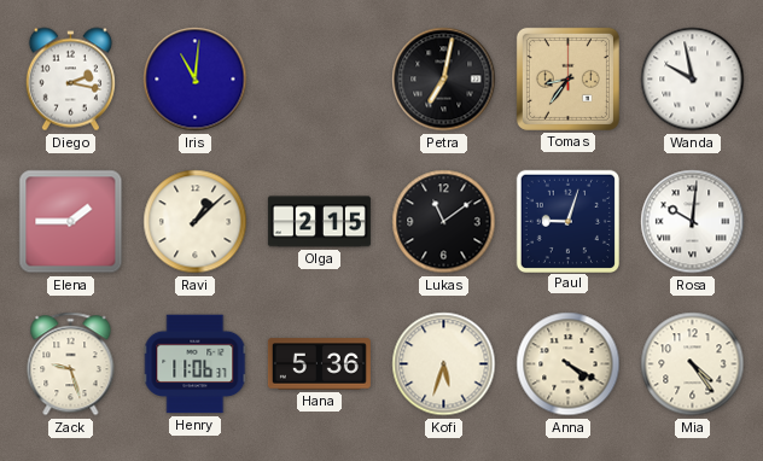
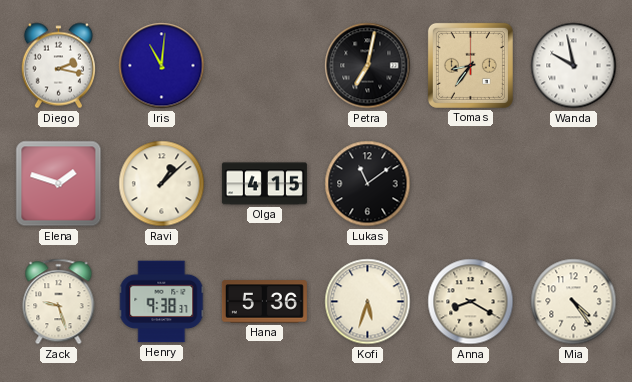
Elena: 1:45 -> 1:48 (59, 184)
Olga: 2:15 -> 4:15 (264, 184)
Paul: 9:03 -> none (567, 221)
Rosa: 10:01 -> none (693, 222)
Henry: 11:06 -> 9:38 (162, 302)
Anna: 4:20 -> 8:20 (471, 302)
